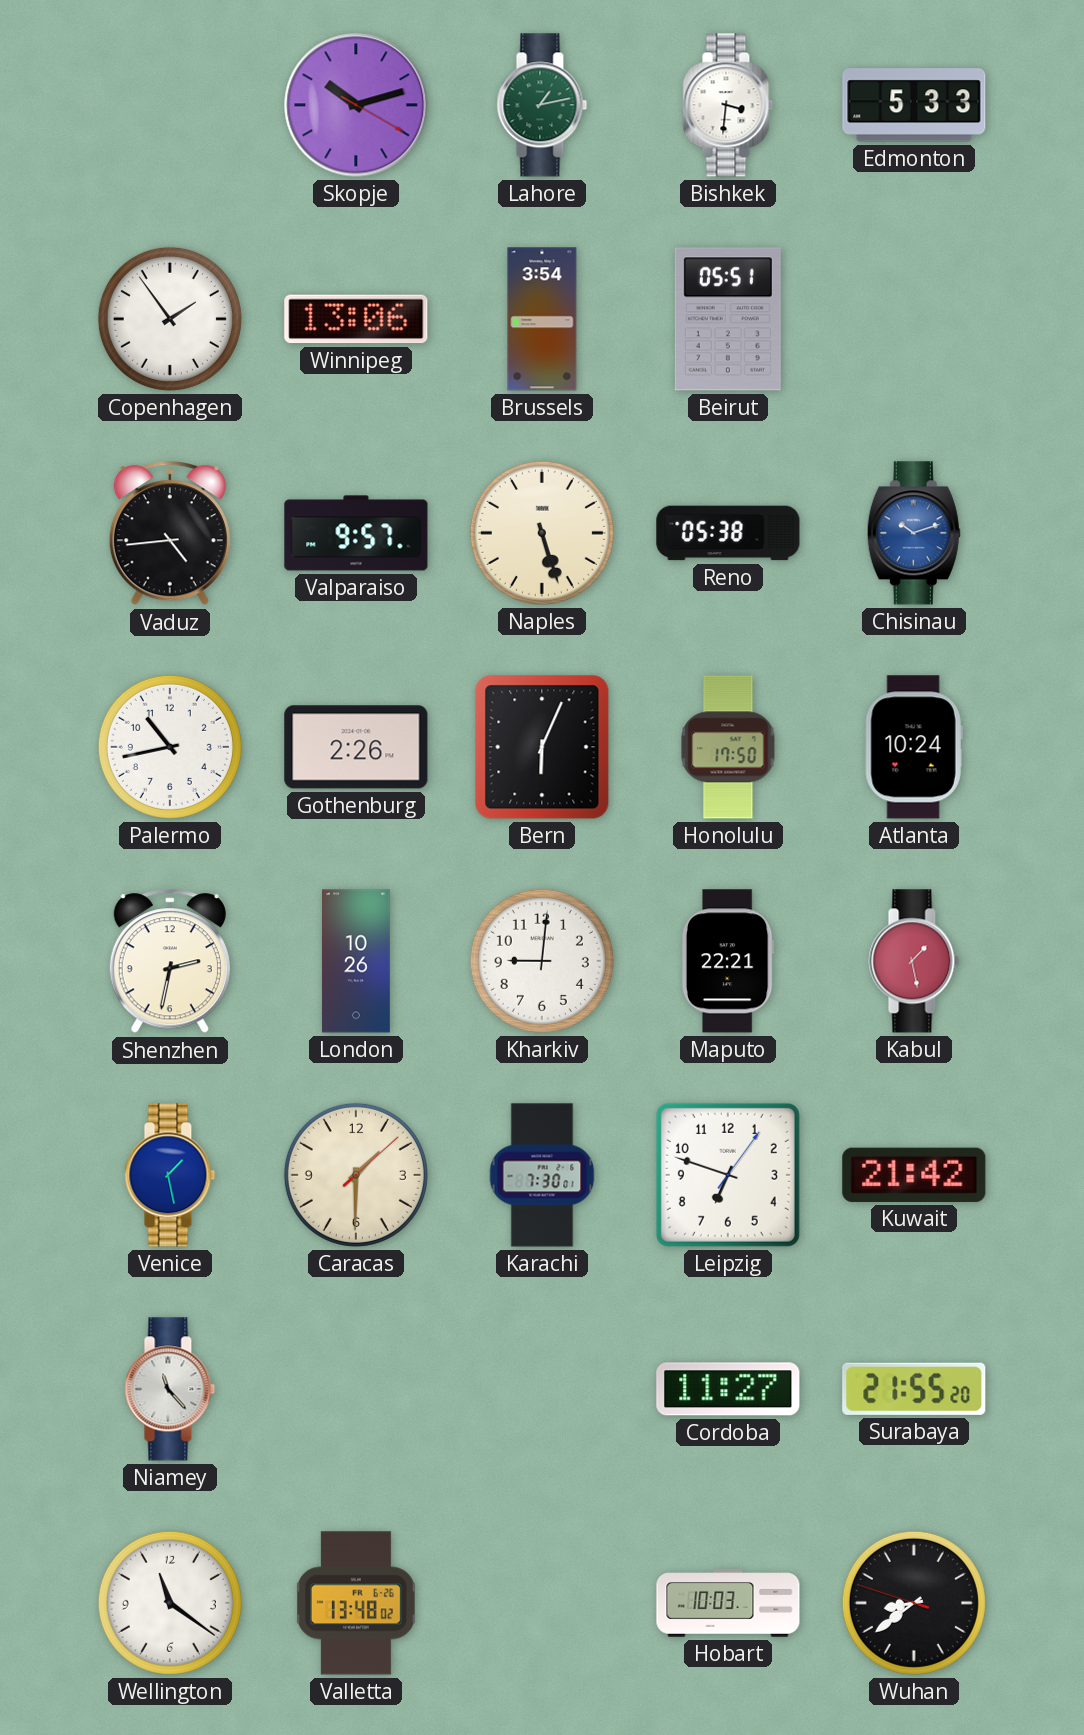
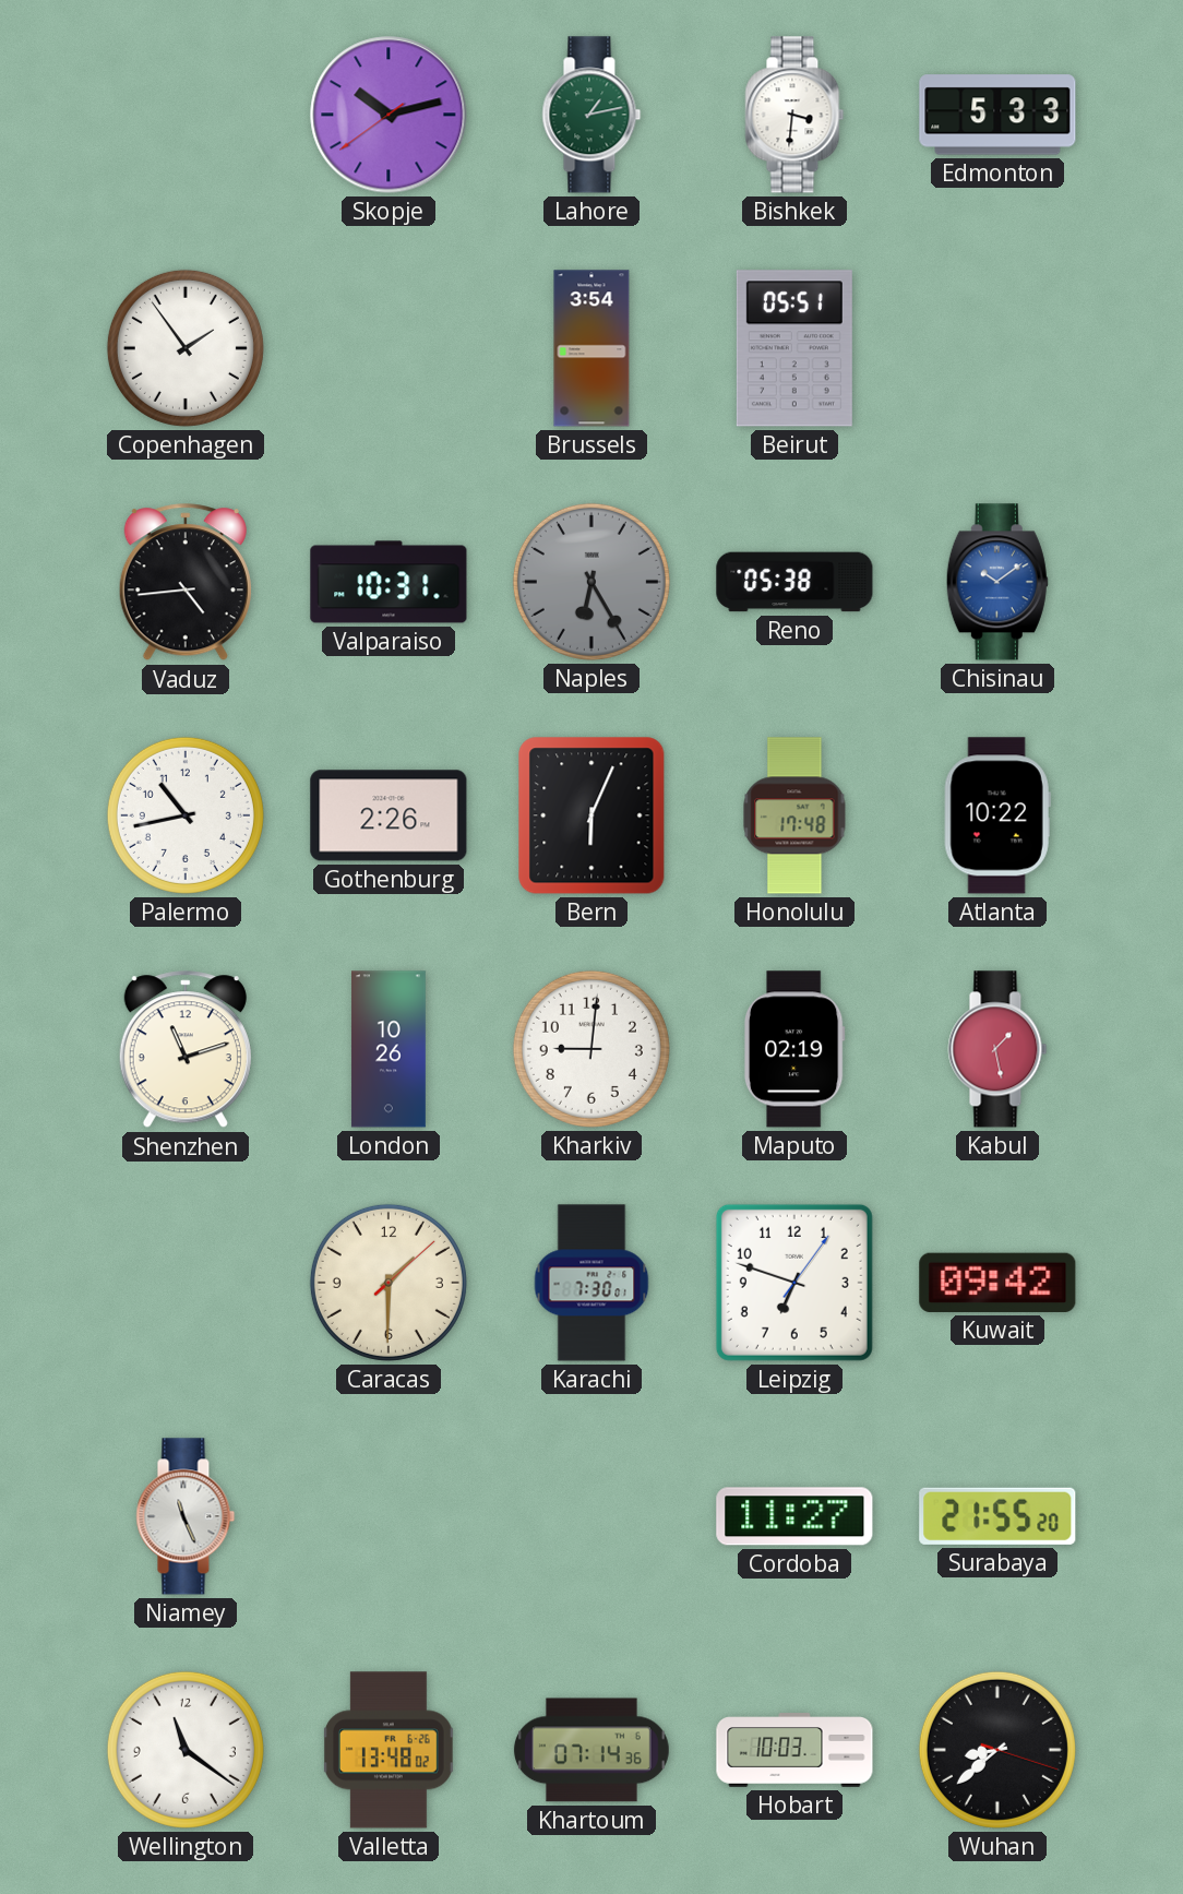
Skopje: 10:12:20 -> 10:12:39 (389, 115)
Winnipeg: 13:06 -> none (356, 319)
Valparaiso: 9:57 -> 10:31 (389, 582)
Naples: 5:27 -> 6:25 (591, 582)
Naples dial: cream -> grey (591, 582)
Chisinau: 10:12 -> 10:09 (997, 582)
Honolulu: 17:50 -> 17:48 (794, 815)
Atlanta: 10:24 -> 10:22 (997, 815)
Shenzhen: 2:32 -> 11:12 (186, 1050)
Maputo: 22:21 -> 02:19 (794, 1049)
Venice: 1:28 -> none (170, 1175)
Kuwait: 21:42 -> 09:42 (997, 1283)
Niamey: 11:23 -> 11:26 (186, 1516)
Khartoum: none -> 07:14 (591, 1750)
Wuhan: 8:38:48 -> 8:38:18 (997, 1750)
